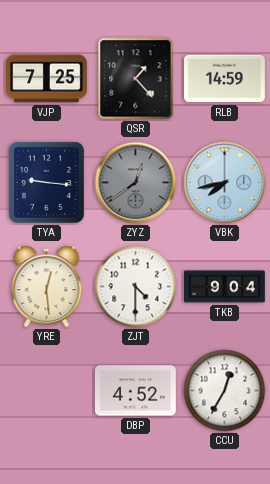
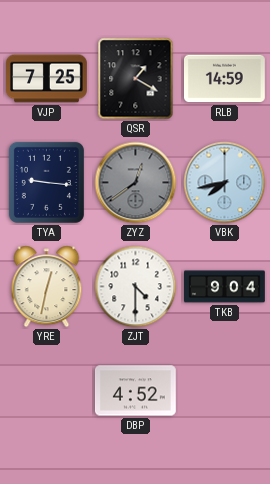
QSR: 1:23 -> 1:20 (136, 79)
YRE: 12:29 -> 12:32 (47, 287)
CCU: 12:35 -> none (225, 391)
